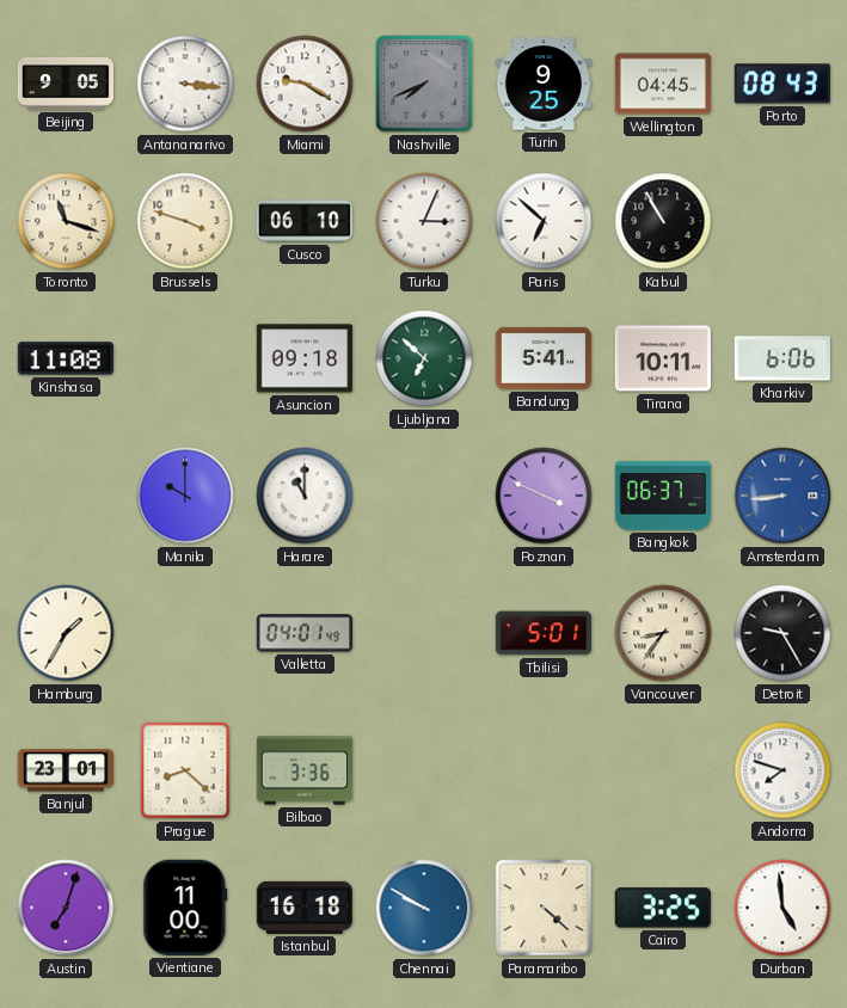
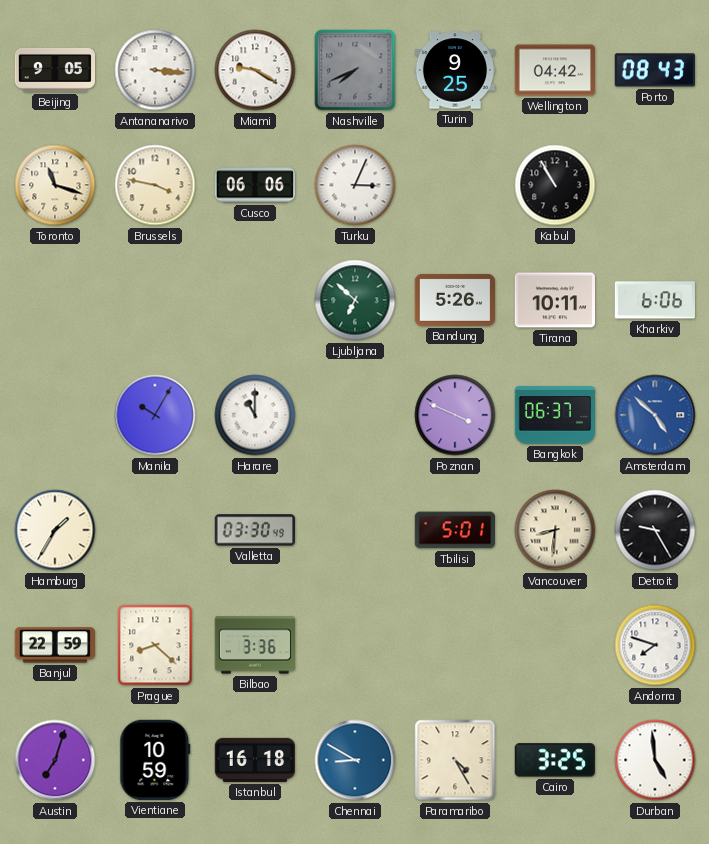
Wellington: 04:45 -> 04:42 (554, 70)
Brussels: 3:48 -> 3:47 (155, 185)
Cusco: 06:10 -> 06:06 (254, 185)
Paris: 6:52 -> none (544, 221)
Kinshasa: 11:08 -> none (65, 358)
Asuncion: 09:18 -> none (303, 358)
Bandung: 5:41 -> 5:26 (454, 300)
Manila: 10:00 -> 10:05 (155, 415)
Amsterdam: 8:44 -> 4:52 (655, 415)
Valletta: 04:01 -> 03:30 (254, 530)
Vancouver: 8:36 -> 8:31 (555, 530)
Banjul: 23:01 -> 22:59 (54, 645)
Vientiane: 11:00 -> 10:59 (155, 760)
Chennai: 9:50 -> 8:50 (355, 760)
Paramaribo: 4:22 -> 4:25 (455, 760)
